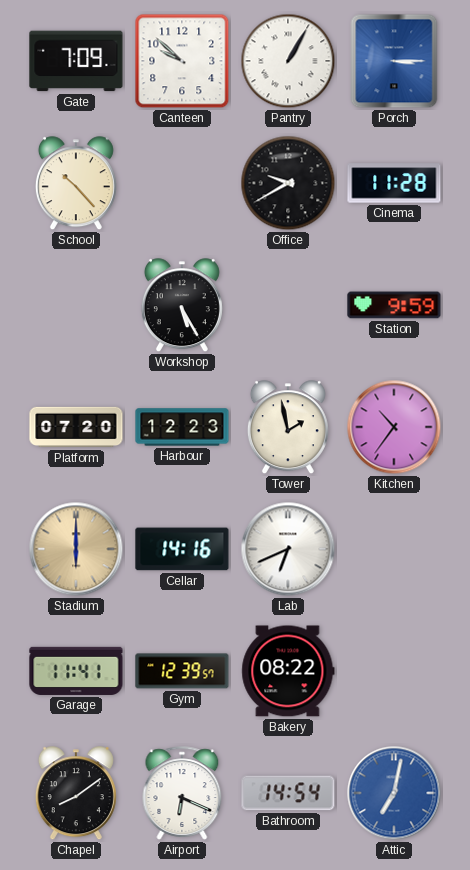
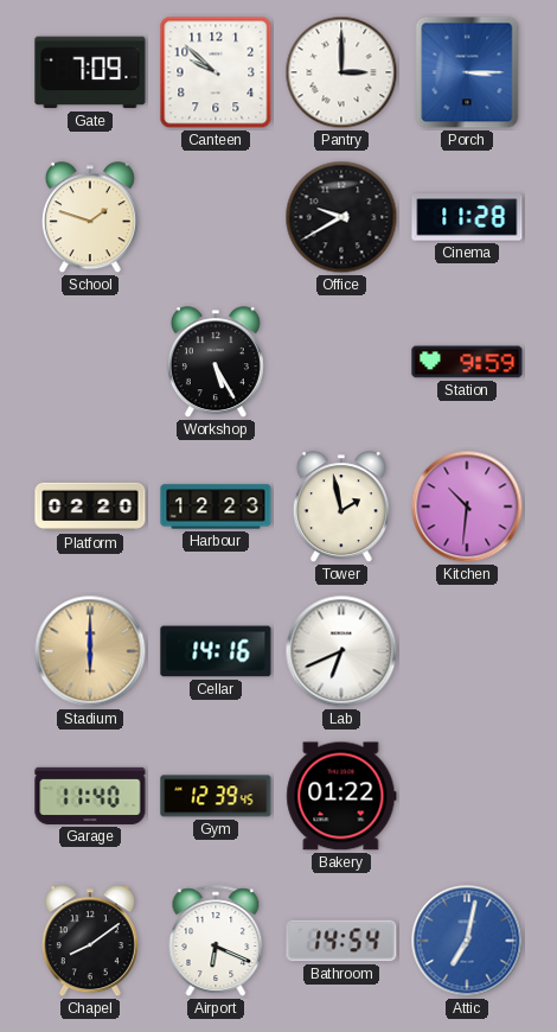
Pantry: 1:05 -> 3:00 (341, 72)
School: 10:23 -> 1:48 (90, 218)
Platform: 07:20 -> 02:20 (90, 507)
Kitchen: 10:36 -> 10:31 (467, 507)
Garage: 11:41 -> 11:40 (90, 796)
Gym: 12:39:57 -> 12:39:45 (216, 796)
Bakery: 08:22 -> 01:22 (341, 796)
